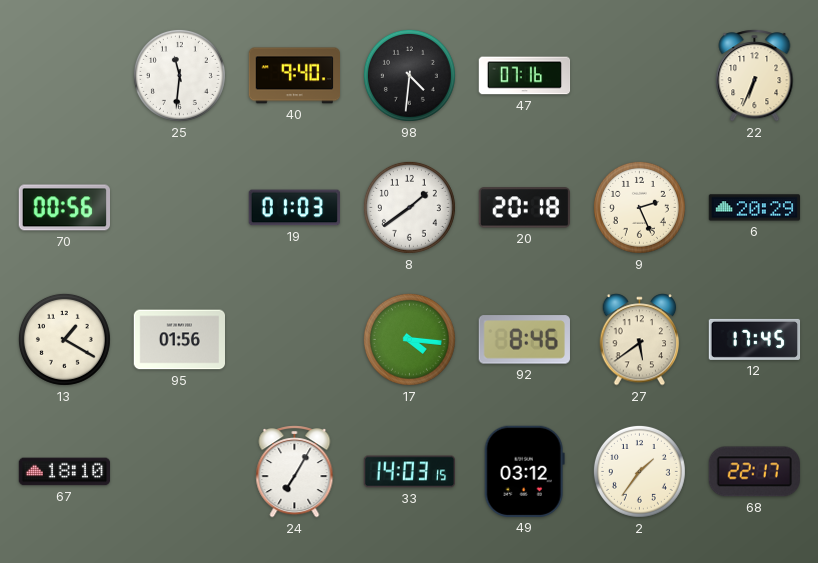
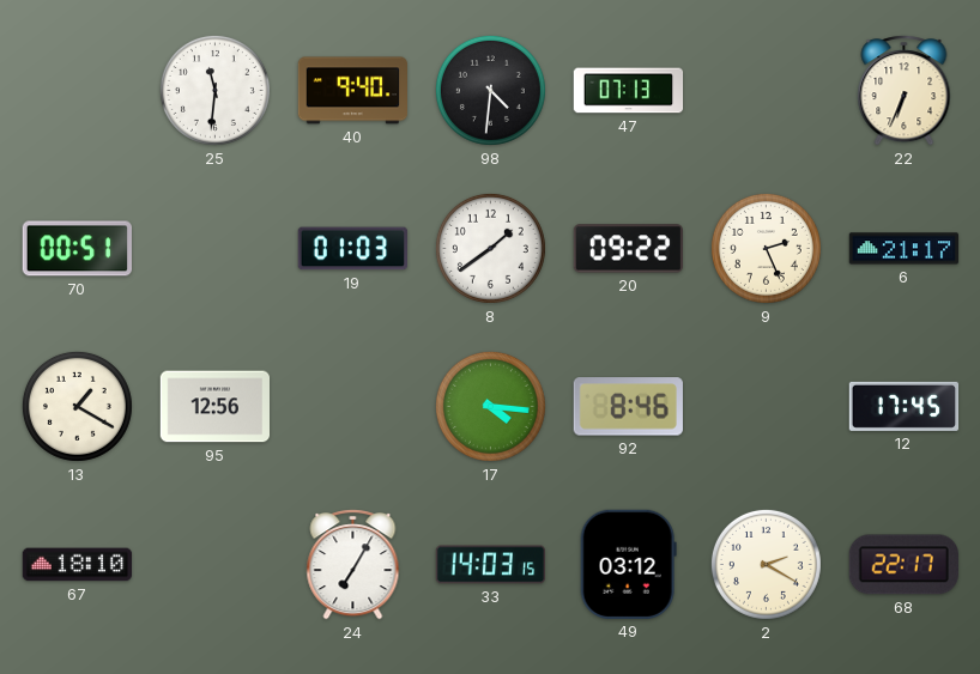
47: 07:16 -> 07:13 (629, 91)
70: 00:56 -> 00:51 (77, 249)
20: 20:18 -> 09:22 (628, 249)
6: 20:29 -> 21:17 (905, 249)
95: 01:56 -> 12:56 (216, 407)
27: 5:39 -> none (640, 340)
2: 1:36 -> 2:20 (766, 564)
